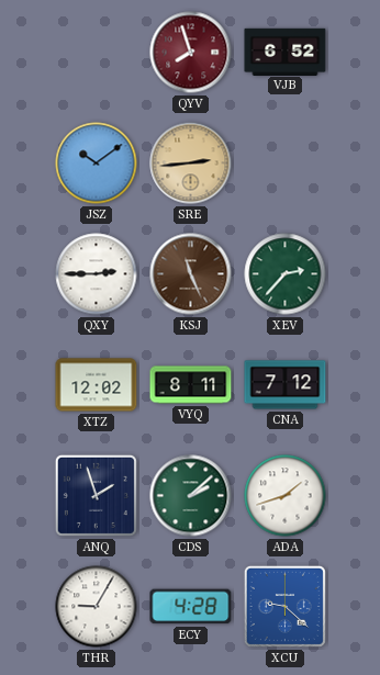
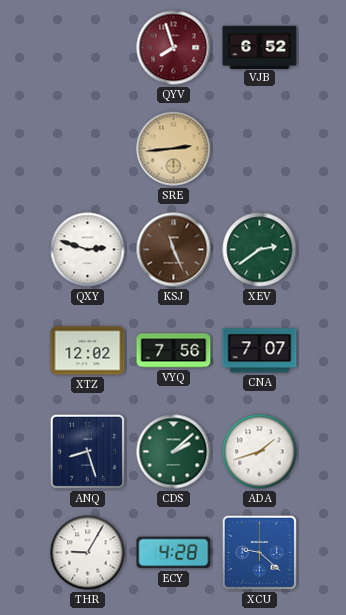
JSZ: 10:09 -> none (97, 164)
QXY: 2:45 -> 2:48 (88, 250)
XEV: 2:37 -> 2:39 (260, 250)
VYQ: 8:11 -> 7:56 (174, 351)
CNA: 7:12 -> 7:07 (260, 351)
ANQ: 1:57 -> 8:27 (87, 451)
